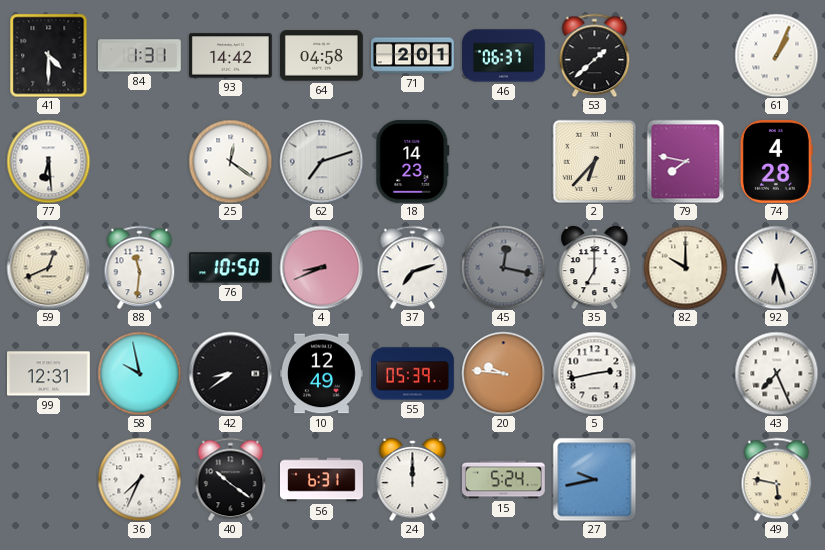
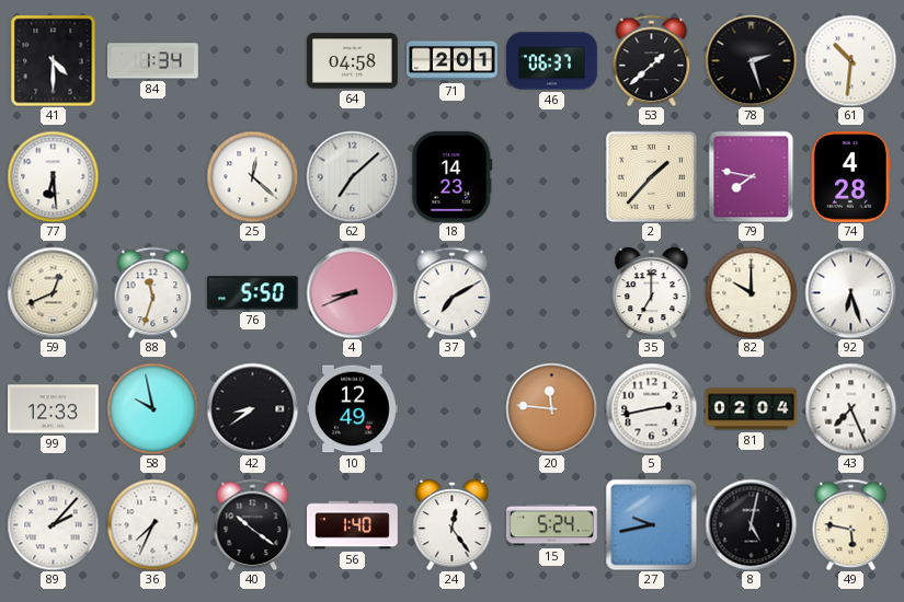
84: 1:31 -> 1:34 (152, 61)
93: 14:42 -> none (231, 56)
78: none -> 2:27 (751, 60)
61: 1:04 -> 10:31 (850, 60)
25: 12:21 -> 12:22 (252, 176)
62: 7:12 -> 7:08 (352, 176)
2: 6:37 -> 1:37 (651, 176)
88: 11:31 -> 11:33 (153, 292)
76: 10:50 -> 5:50 (252, 293)
37: 7:12 -> 7:10 (453, 292)
45: 12:17 -> none (503, 267)
99: 12:31 -> 12:33 (54, 409)
55: 05:39 -> none (413, 374)
20: 9:46 -> 11:46 (551, 408)
81: none -> 02:04 (752, 409)
89: none -> 2:07 (53, 524)
56: 6:31 -> 1:40 (353, 525)
24: 12:00 -> 12:24 (453, 524)
8: none -> 5:02 (751, 524)
